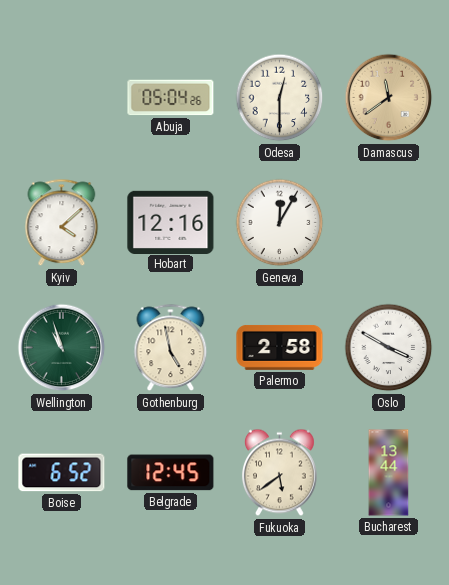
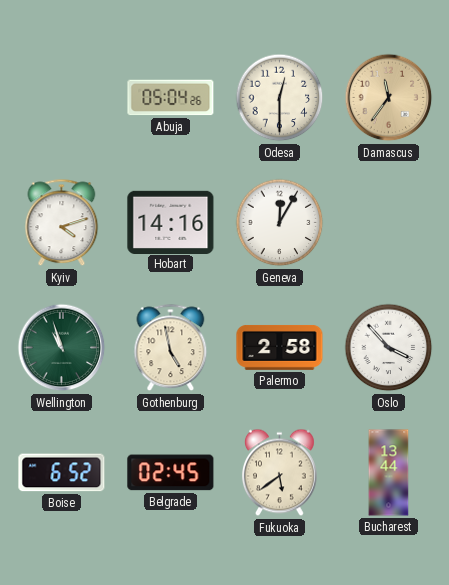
Damascus: 11:39 -> 11:36 (389, 98)
Kyiv: 4:08 -> 4:12 (62, 223)
Hobart: 12:16 -> 14:16 (171, 222)
Oslo: 3:50 -> 3:53 (389, 348)
Belgrade: 12:45 -> 02:45 (171, 473)
